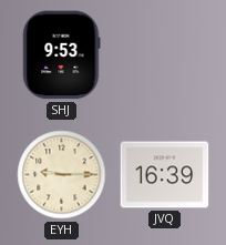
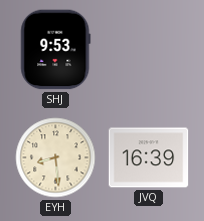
EYH: 9:15 -> 8:29 (56, 158)
